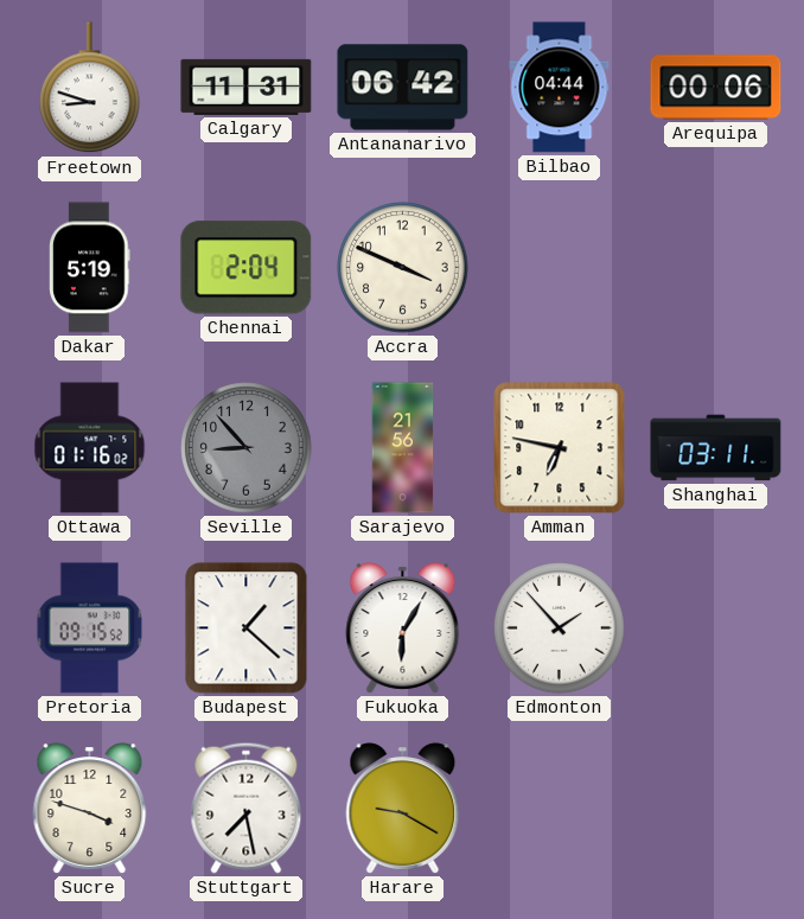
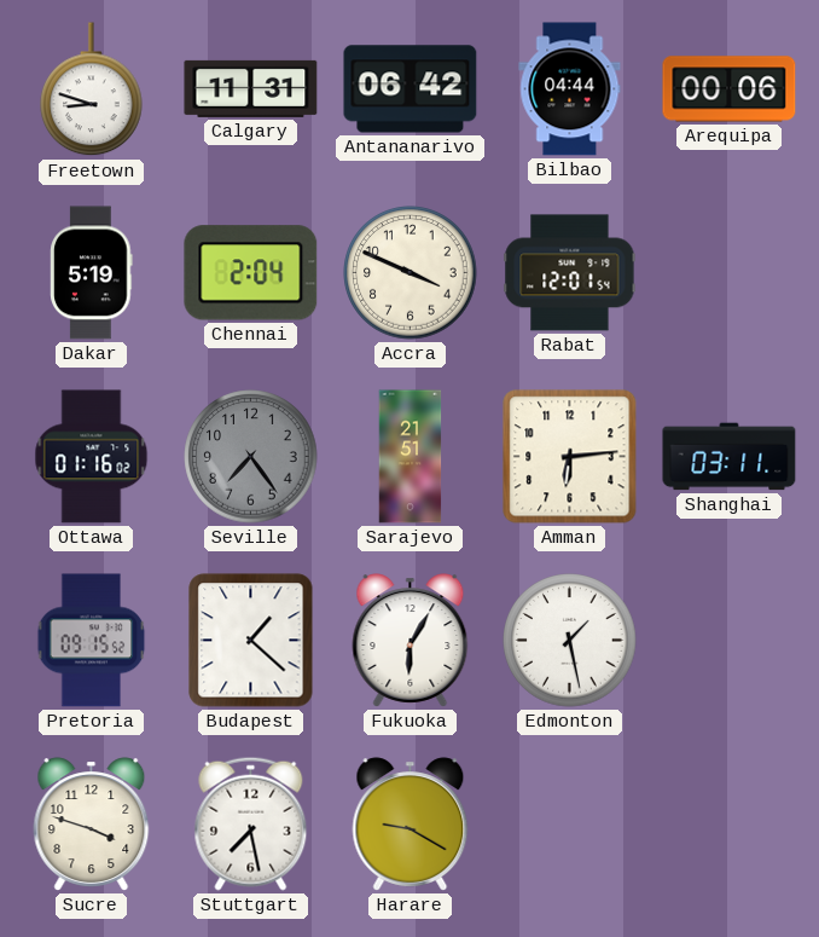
Rabat: none -> 12:01 (570, 273)
Seville: 8:53 -> 7:24 (251, 457)
Sarajevo: 21:56 -> 21:51 (411, 457)
Amman: 6:47 -> 6:14 (570, 457)
Edmonton: 1:53 -> 1:28 (570, 641)
